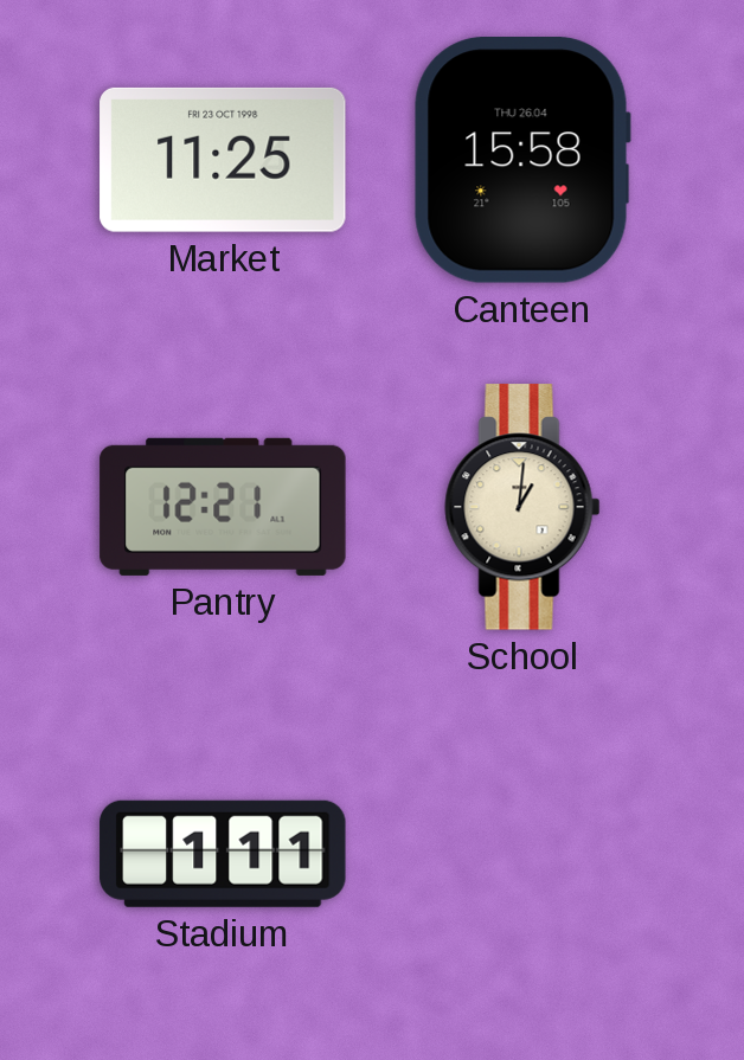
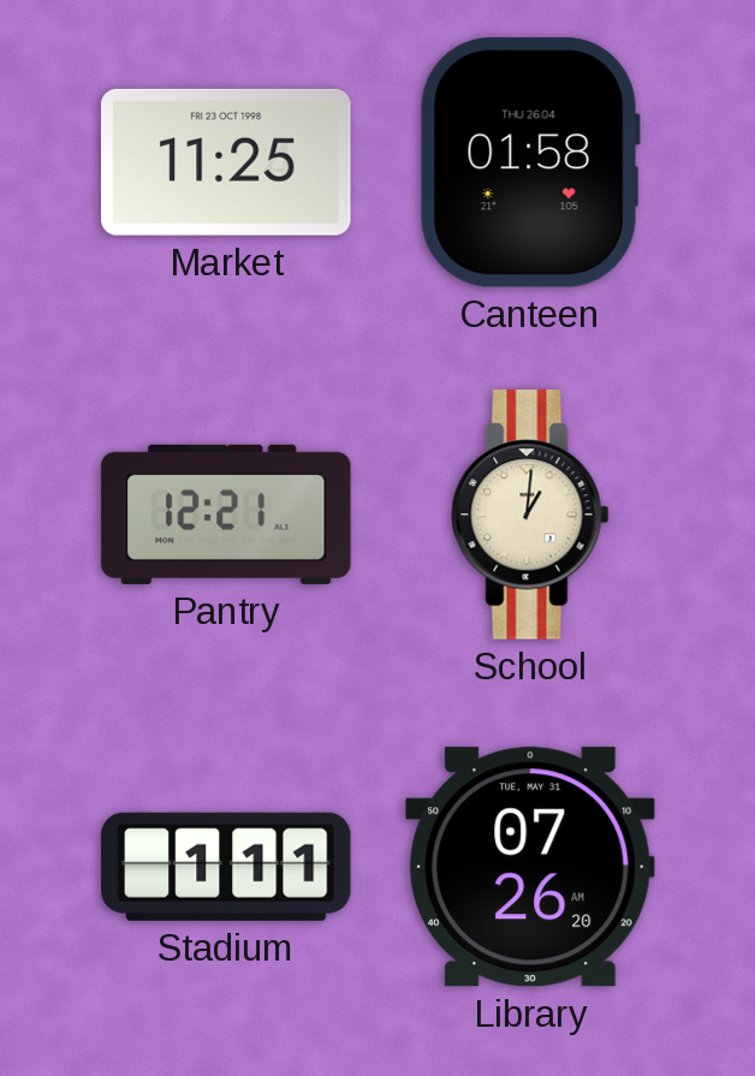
Canteen: 15:58 -> 01:58 (530, 164)
Library: none -> 07:26 (531, 867)
